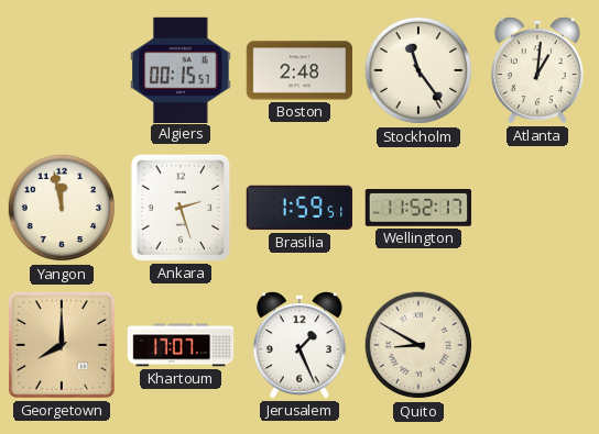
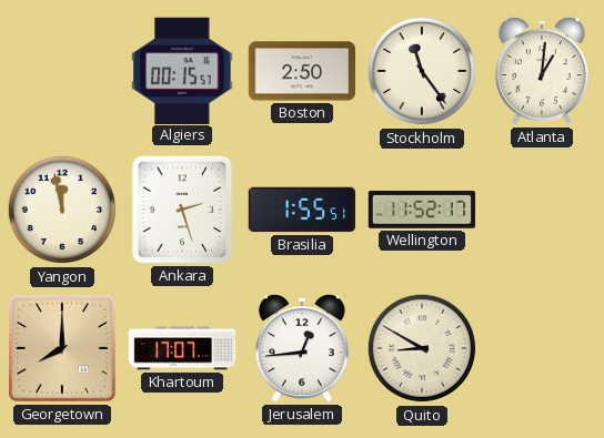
Boston: 2:48 -> 2:50 (302, 71)
Brasilia: 1:59 -> 1:55 (302, 210)
Jerusalem: 1:26 -> 12:44 (302, 348)
